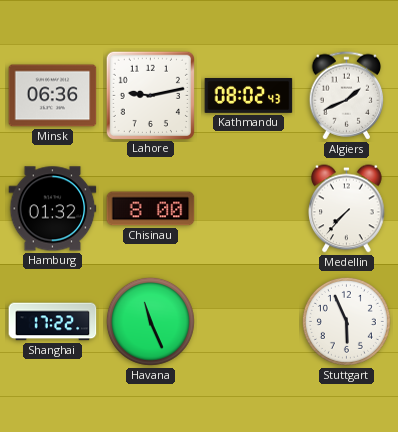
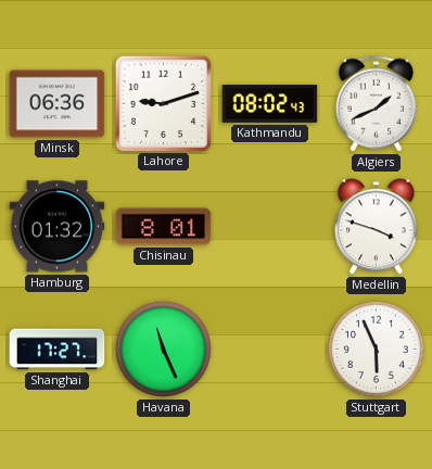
Lahore: 9:13 -> 9:12 (163, 103)
Chisinau: 8:00 -> 8:01 (164, 227)
Medellin: 7:37 -> 3:48 (377, 227)
Shanghai: 17:22 -> 17:27 (58, 350)
